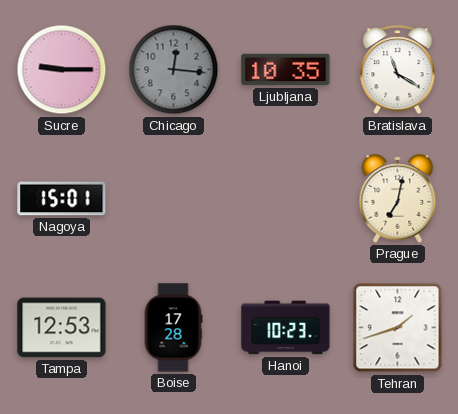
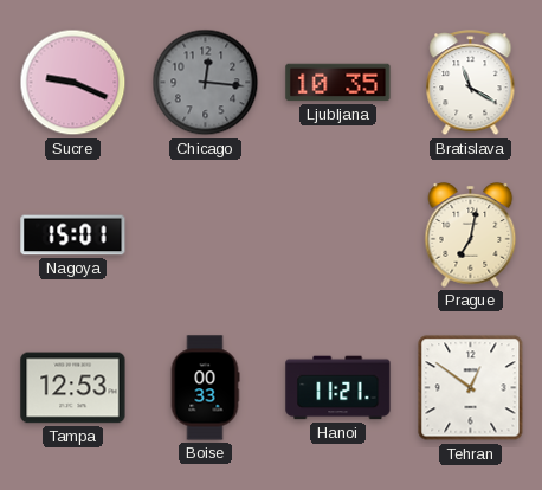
Sucre: 9:15 -> 9:19 (73, 83)
Boise: 17:28 -> 00:33 (205, 388)
Hanoi: 10:23 -> 11:21 (338, 388)
Tehran: 1:42 -> 12:51 (471, 388)
